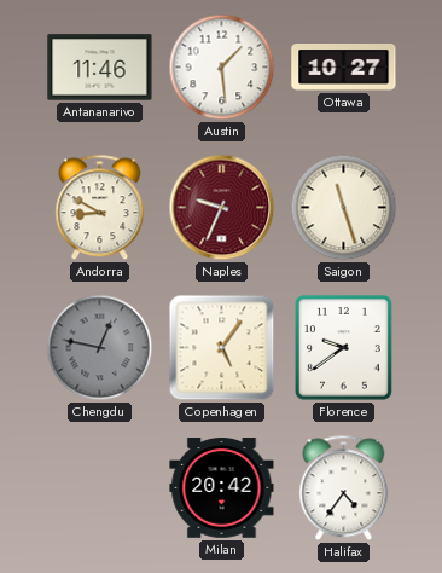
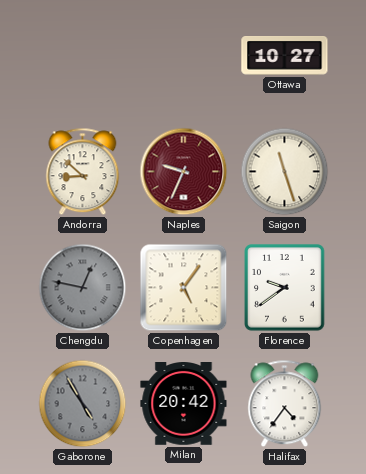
Antananarivo: 11:46 -> none (100, 68)
Austin: 1:29 -> none (222, 68)
Andorra: 8:50 -> 8:52 (83, 172)
Gaborone: none -> 4:55 (83, 404)
